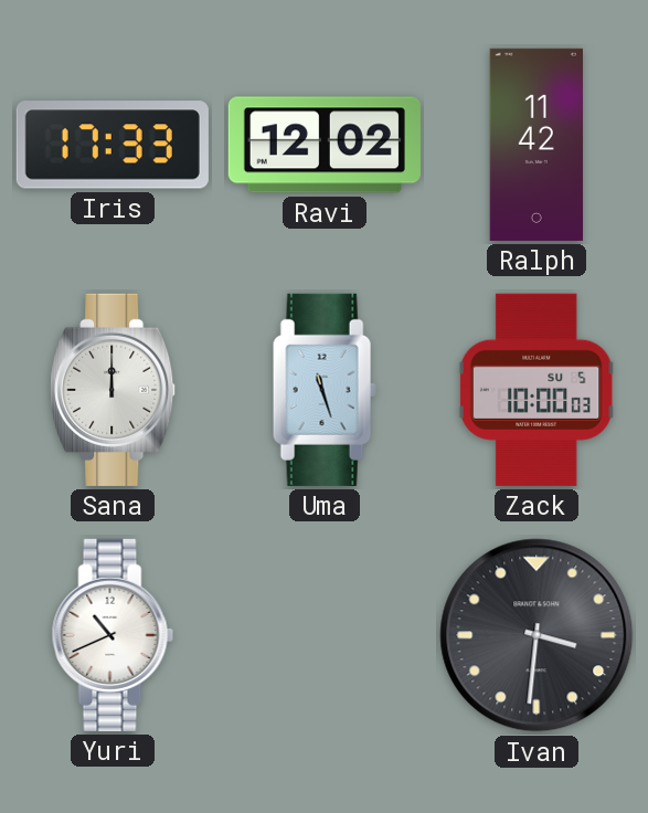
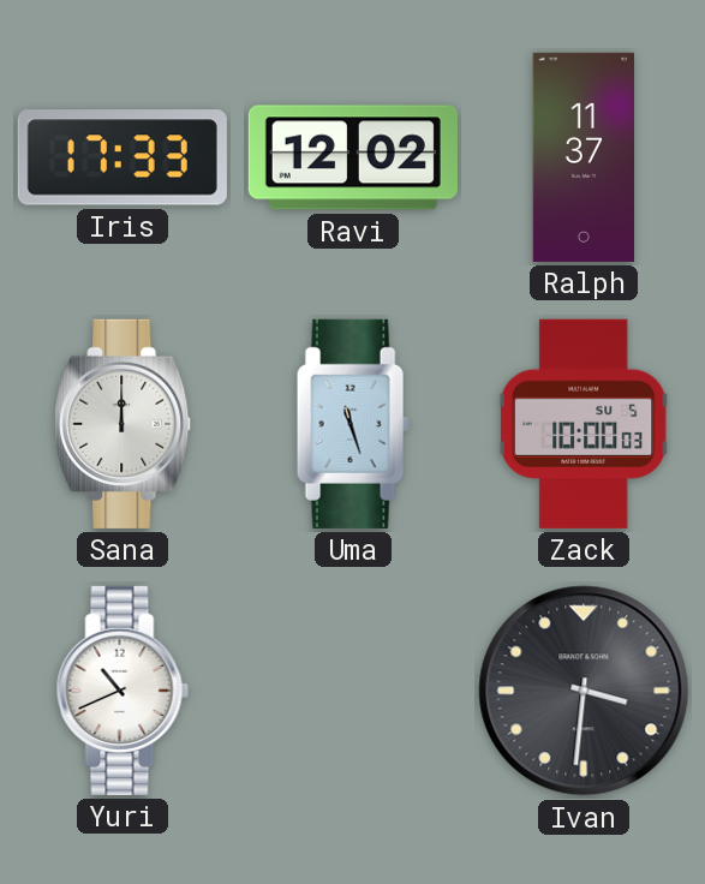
Ralph: 11:42 -> 11:37 (582, 157)
